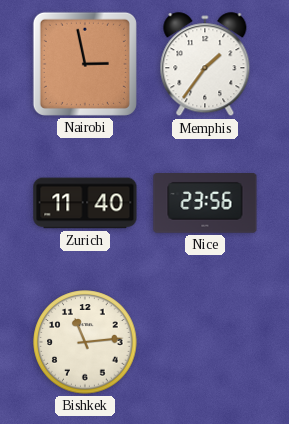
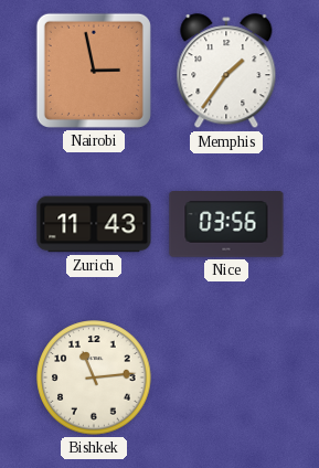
Zurich: 11:40 -> 11:43 (94, 224)
Nice: 23:56 -> 03:56 (226, 225)
